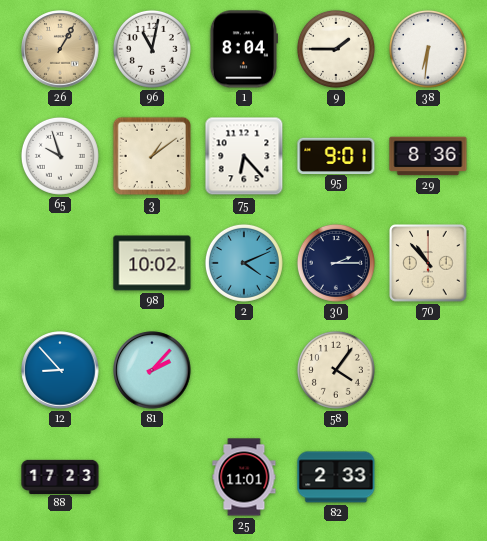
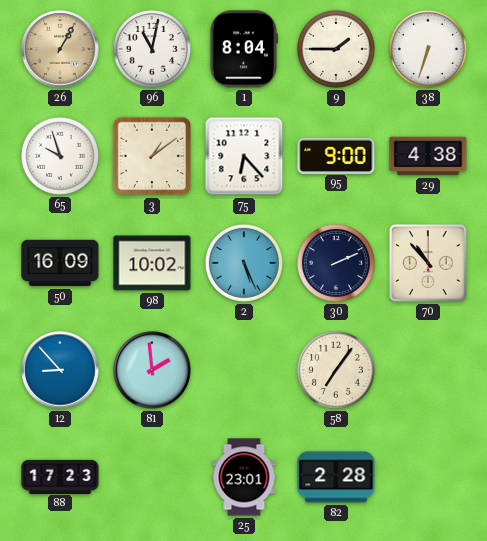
38: 6:31 -> 6:33 (428, 49)
95: 9:01 -> 9:00 (336, 155)
29: 8:36 -> 4:38 (428, 156)
50: none -> 16:09 (60, 263)
2: 4:11 -> 5:26 (244, 263)
30: 2:15 -> 2:11 (336, 263)
81: 2:07 -> 1:59 (152, 370)
58: 4:06 -> 7:06 (336, 370)
25: 11:01 -> 23:01 (244, 477)
82: 2:33 -> 2:28 (336, 477)
